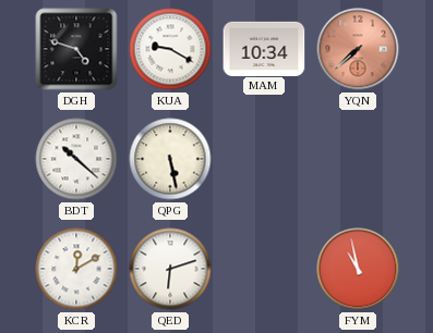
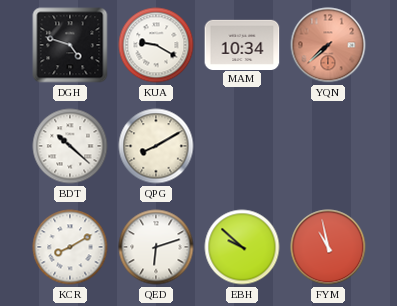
QPG: 5:28 -> 8:10 (156, 146)
KCR: 12:10 -> 8:10 (70, 247)
EBH: none -> 9:52 (242, 247)
